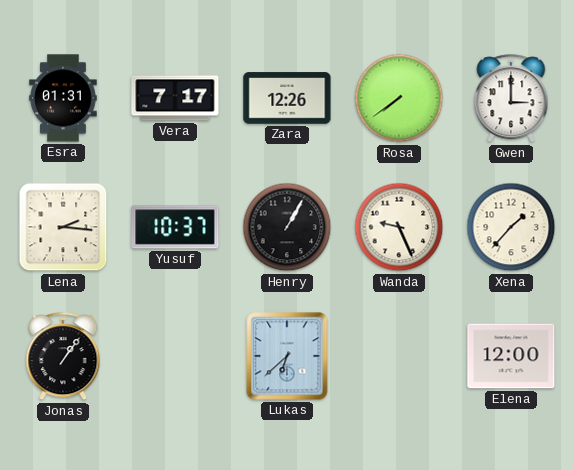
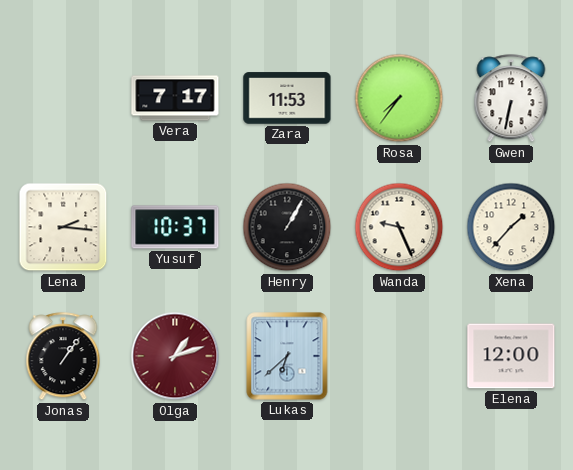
Esra: 01:31 -> none (63, 98)
Zara: 12:26 -> 11:53 (287, 98)
Rosa: 7:39 -> 7:36 (399, 98)
Gwen: 3:00 -> 6:32 (511, 99)
Olga: none -> 1:12 (175, 356)
